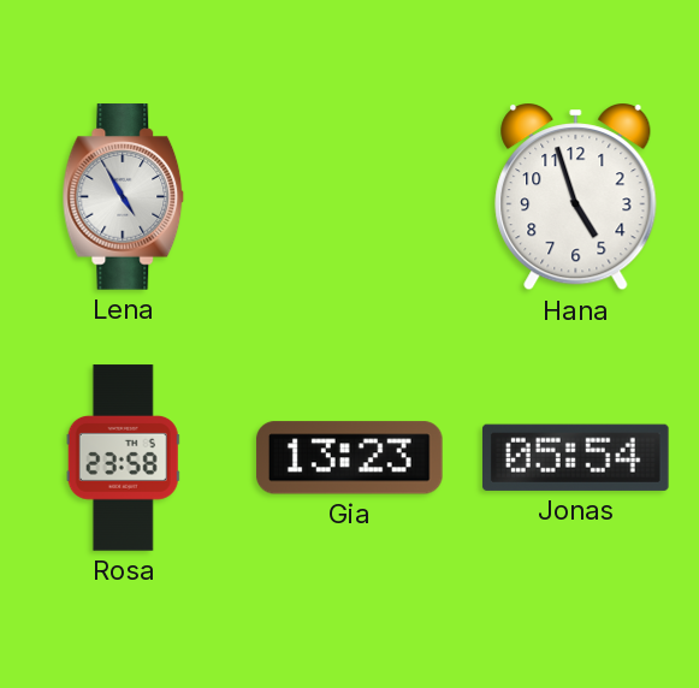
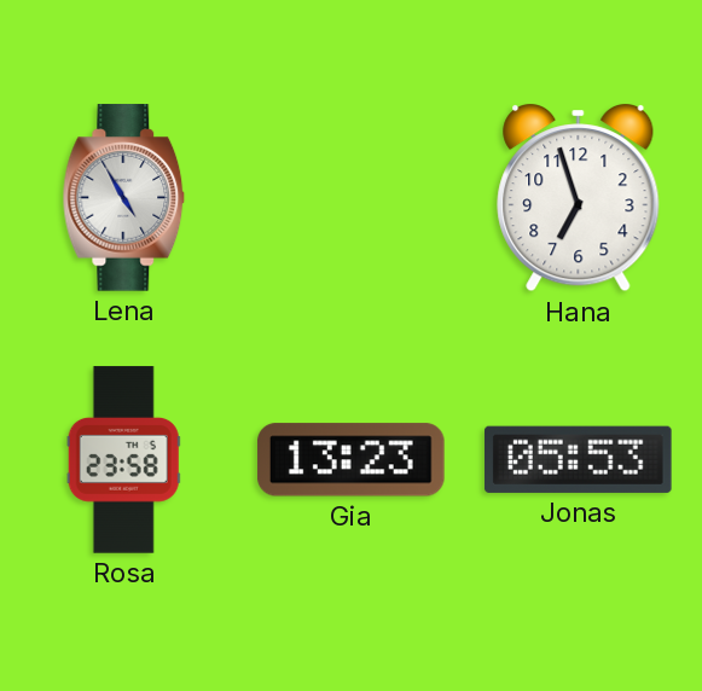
Hana: 4:57 -> 6:57 (579, 198)
Jonas: 05:54 -> 05:53 (578, 459)
